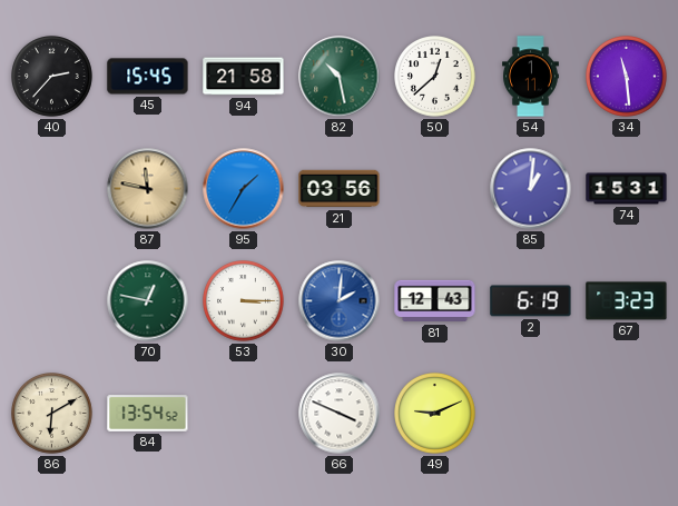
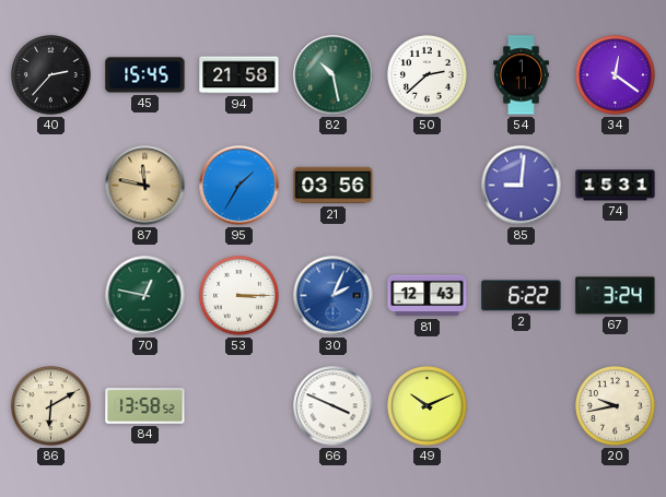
50: 12:38 -> 2:38 (428, 75)
34: 11:29 -> 12:21 (616, 75)
85: 1:01 -> 9:01 (522, 186)
30: 2:01 -> 2:04 (334, 296)
2: 6:19 -> 6:22 (522, 296)
67: 3:23 -> 3:24 (616, 296)
84: 13:54 -> 13:58 (145, 406)
49: 9:11 -> 10:11 (428, 406)
20: none -> 9:43 (616, 406)
